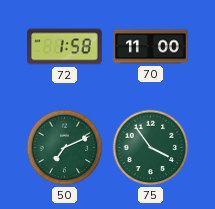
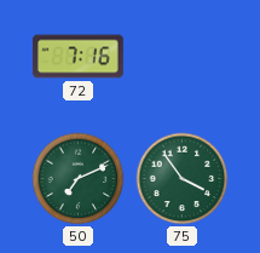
72: 1:58 -> 7:16 (79, 57)
70: 11:00 -> none (151, 47)
